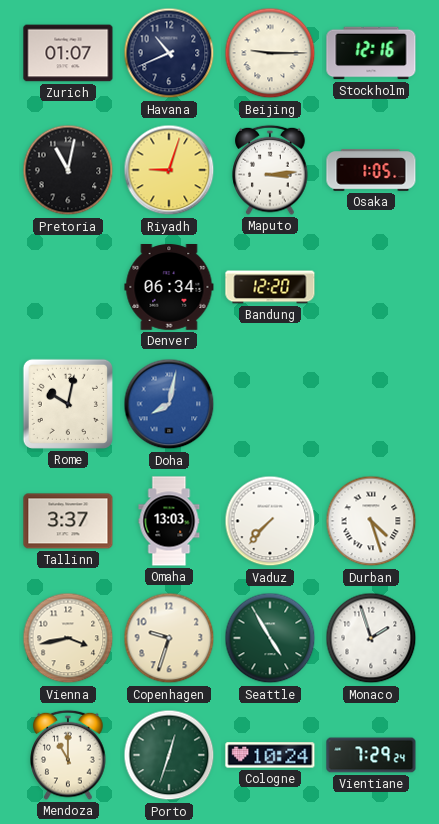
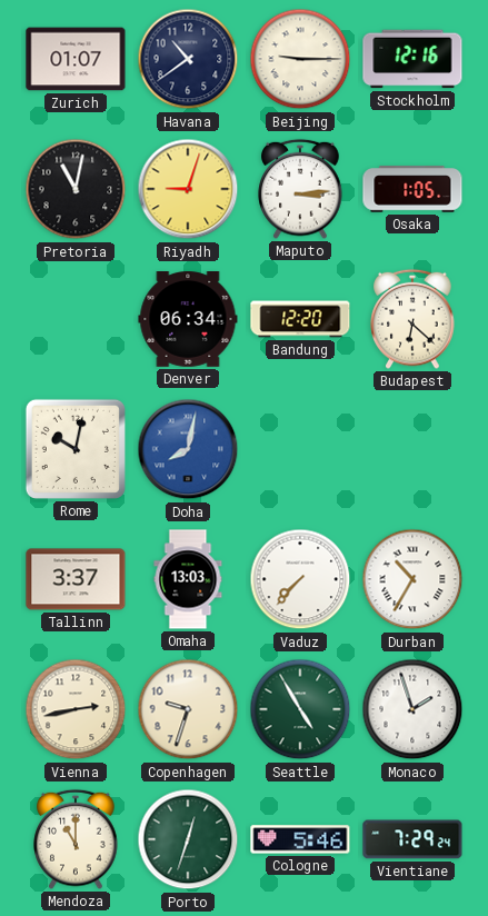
Havana: 10:41 -> 10:39 (188, 59)
Budapest: none -> 6:22 (412, 319)
Durban: 4:27 -> 10:35 (412, 579)
Vienna: 3:43 -> 2:43 (76, 709)
Cologne: 10:24 -> 5:46 (300, 839)
